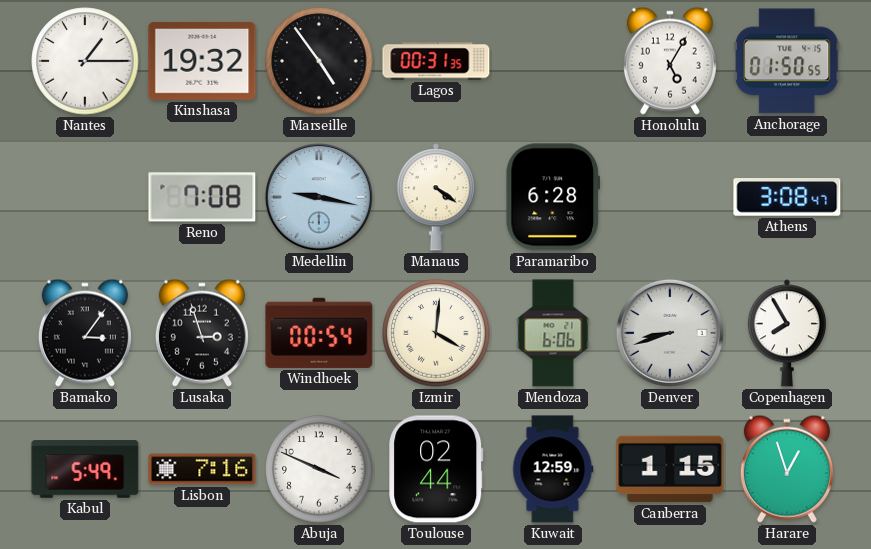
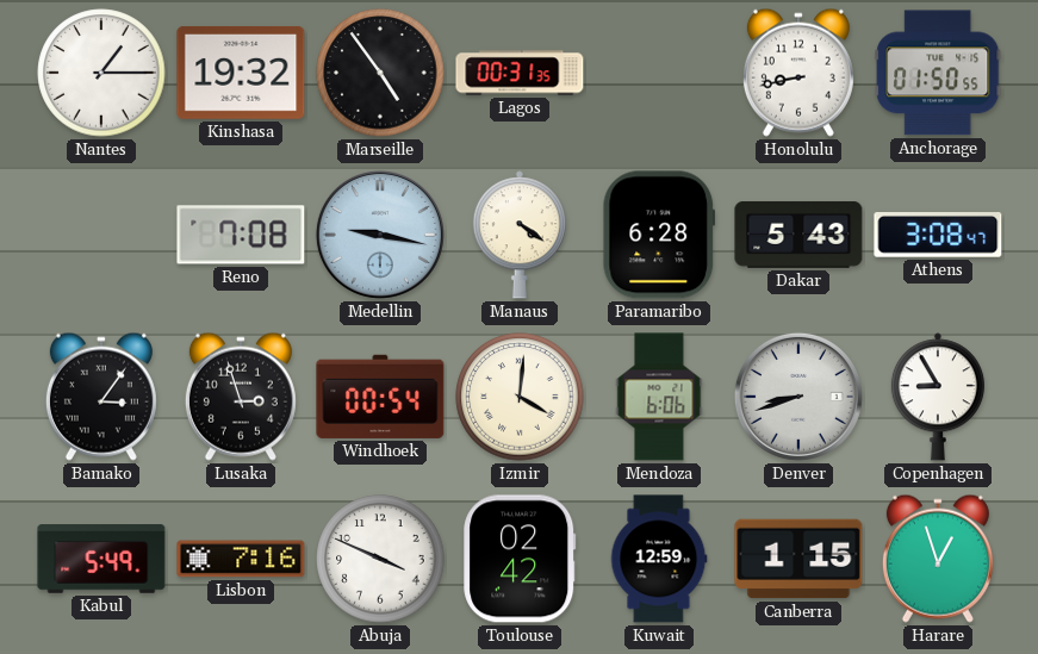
Honolulu: 5:05 -> 8:43 (798, 73)
Dakar: none -> 5:43 (798, 235)
Copenhagen: 7:55 -> 8:55 (938, 397)
Toulouse: 02:44 -> 02:42 (520, 559)
